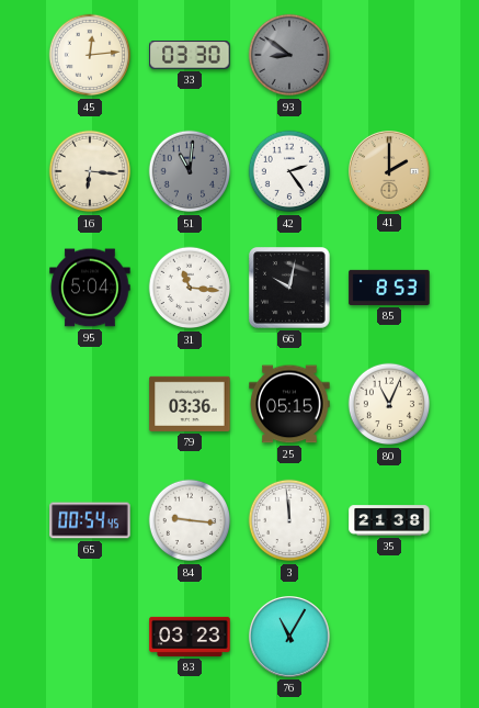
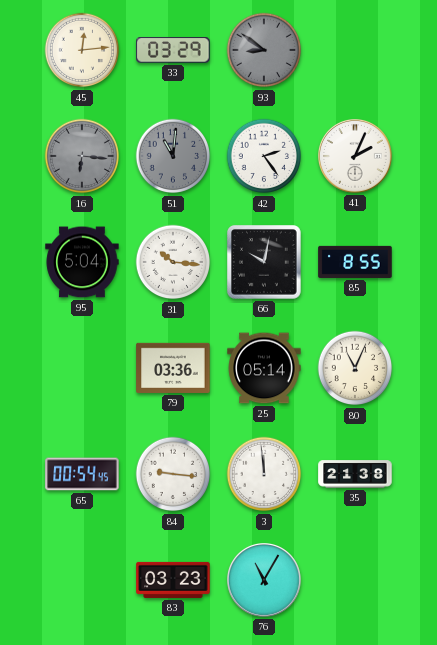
33: 03:30 -> 03:29 (173, 50)
16 dial: cream -> grey (82, 156)
41: 2:00 -> 2:04 (356, 157)
41 dial: champagne -> white (356, 157)
31: 11:16 -> 10:16 (173, 262)
85: 8:53 -> 8:55 (355, 262)
25: 05:15 -> 05:14 (264, 368)
